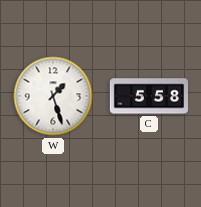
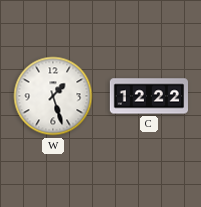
C: 5:58 -> 12:22 (148, 96)
